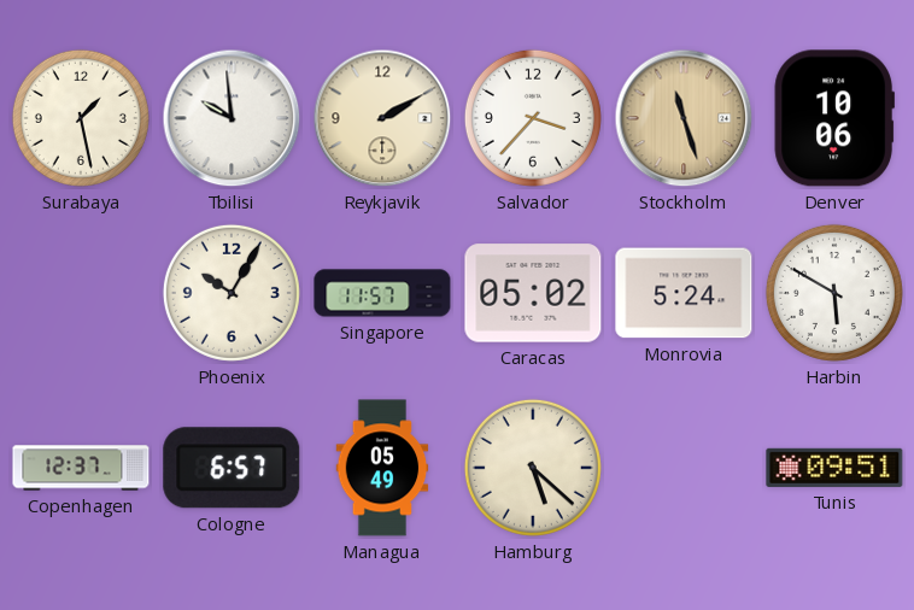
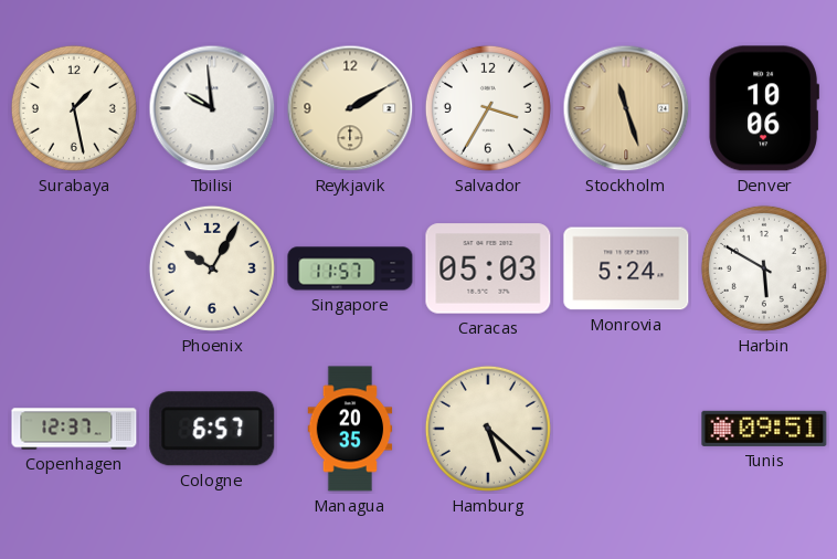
Salvador: 3:37 -> 3:35 (488, 108)
Caracas: 05:02 -> 05:03 (488, 268)
Managua: 05:49 -> 20:35 (350, 429)
